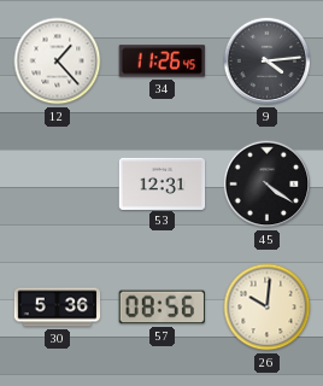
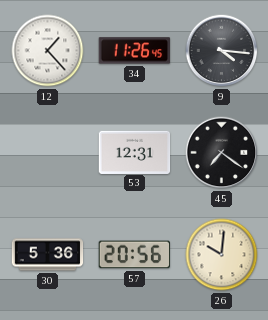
9: 4:14 -> 4:16 (222, 51)
45: 4:21 -> 7:21 (222, 153)
57: 08:56 -> 20:56 (135, 255)
